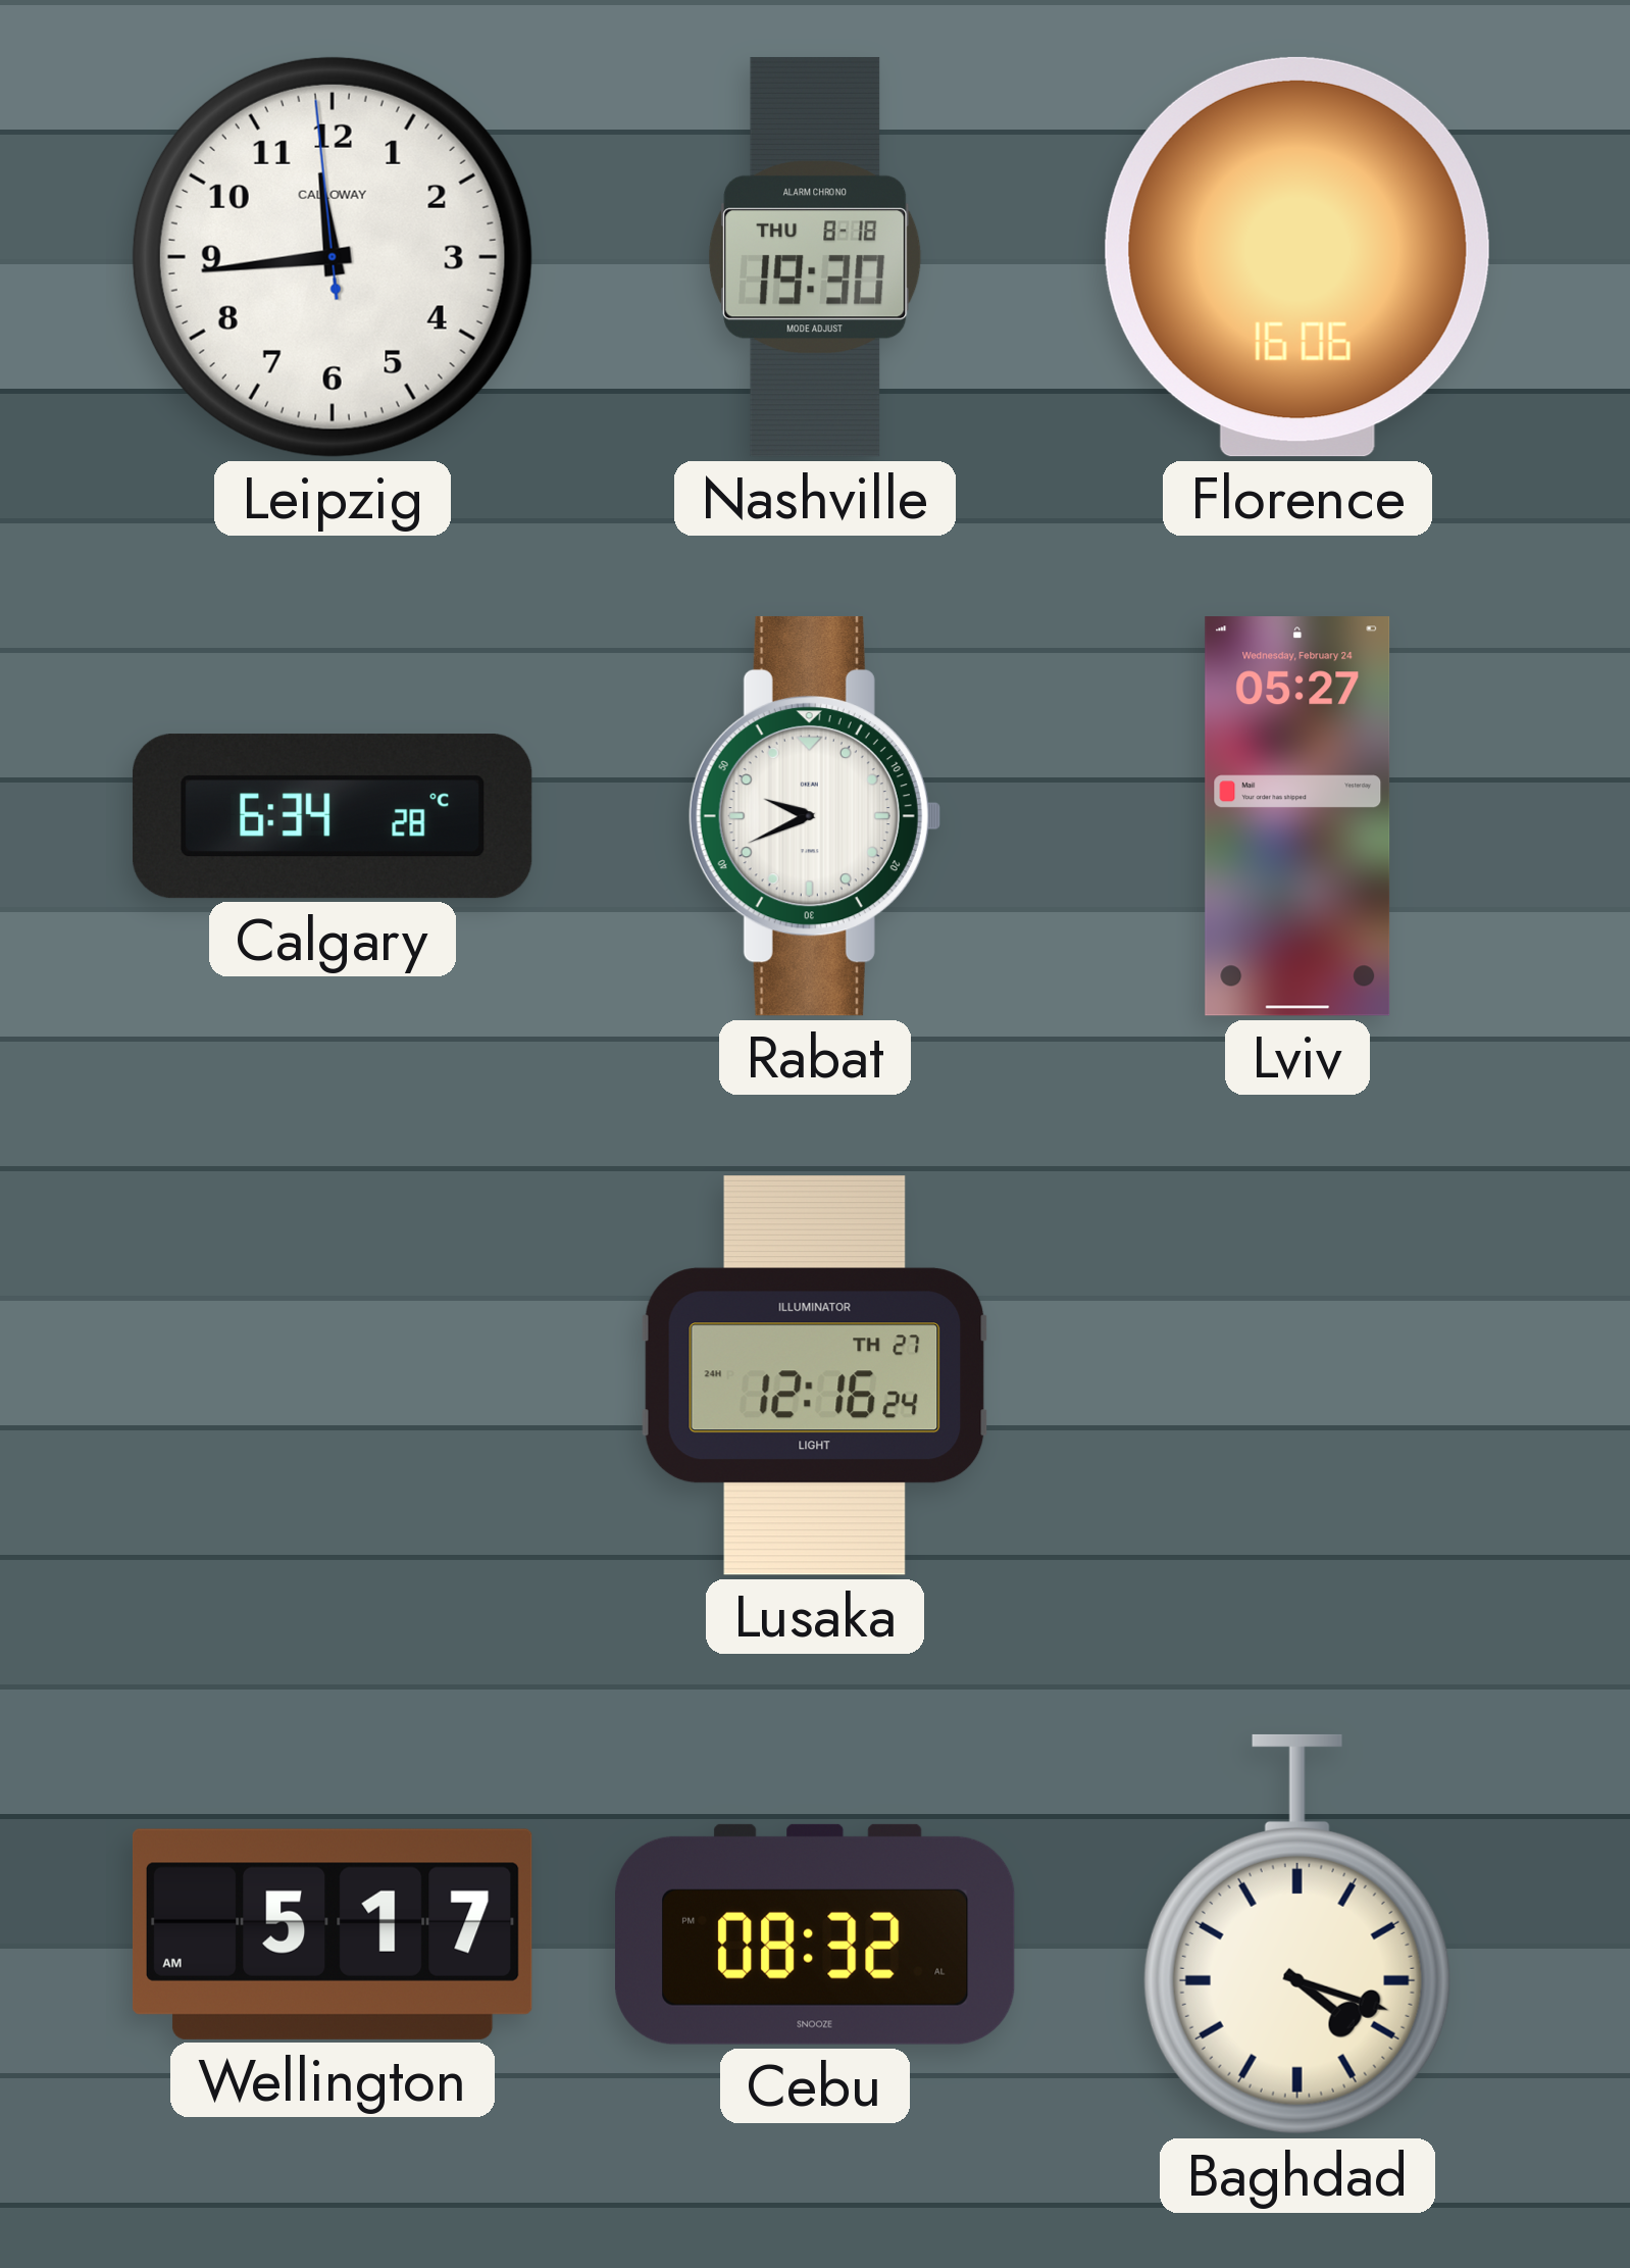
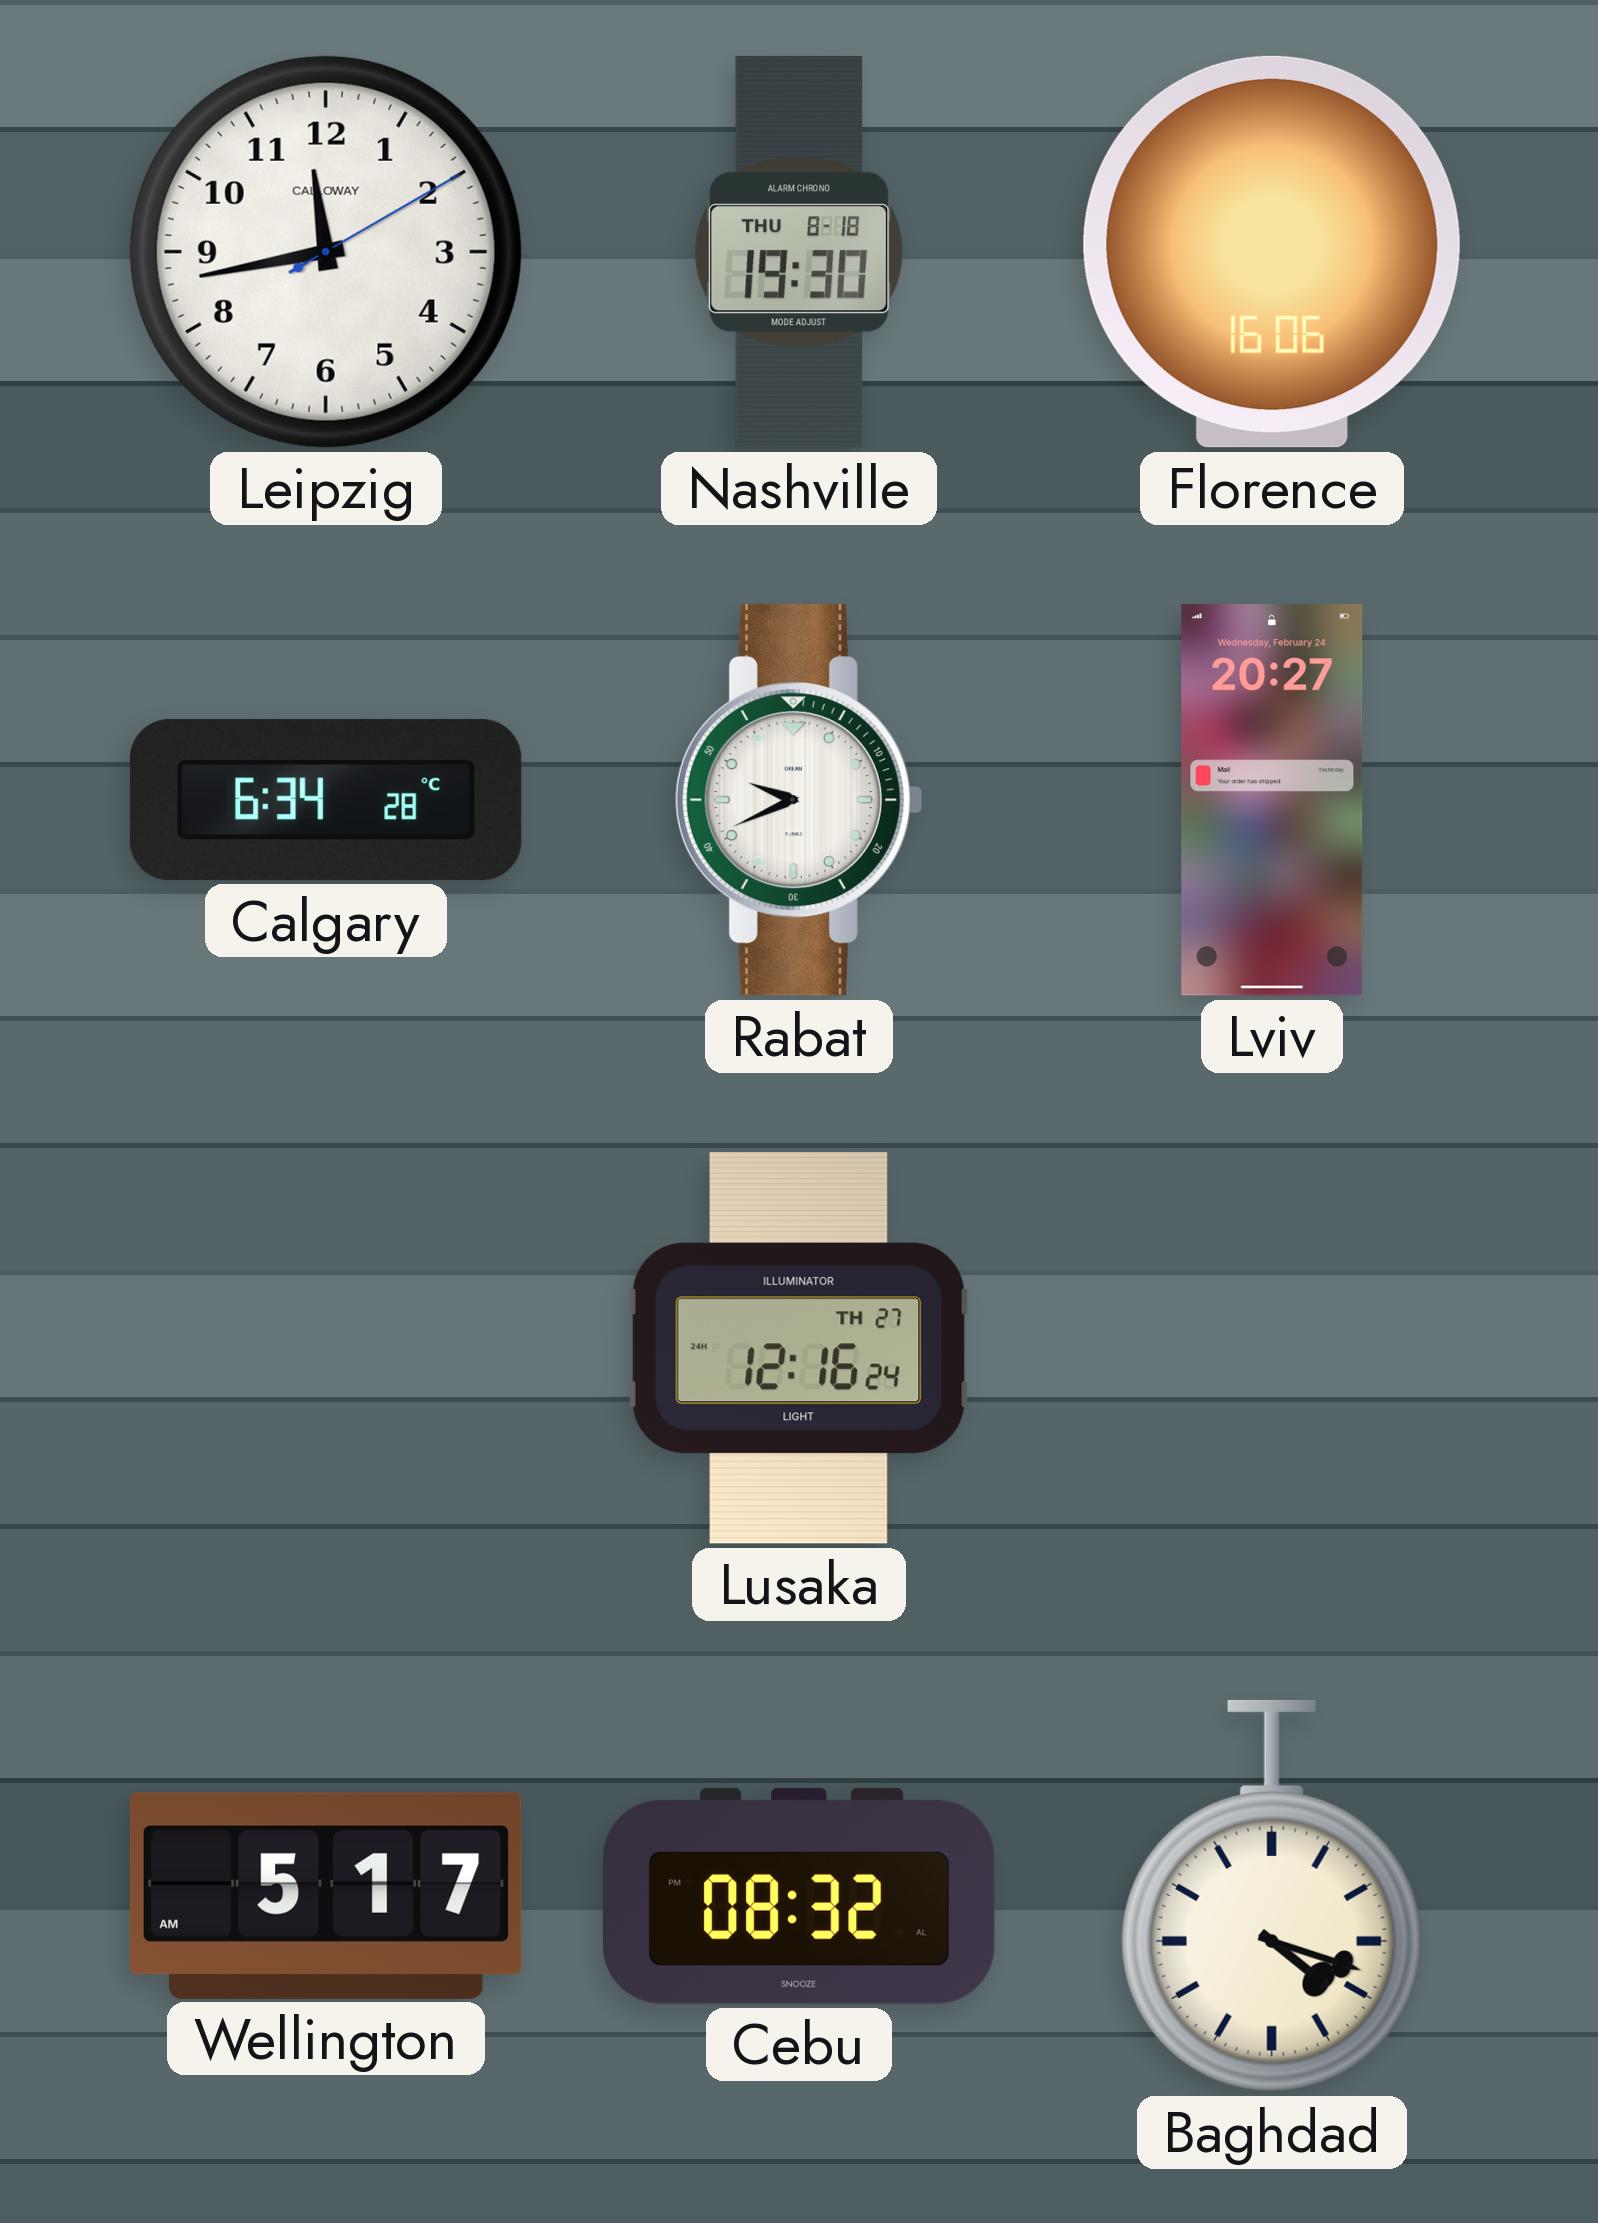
Leipzig: 11:43:59 -> 11:43:10 (326, 252)
Lviv: 05:27 -> 20:27 (1272, 800)
